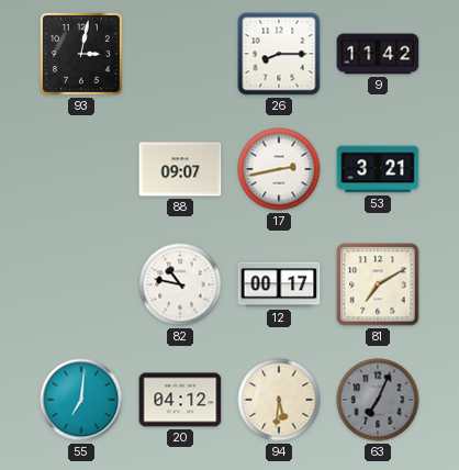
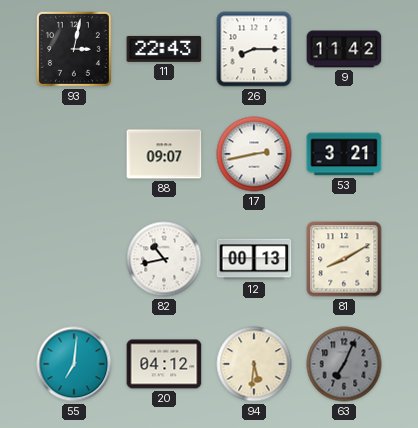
11: none -> 22:43 (164, 49)
82: 10:47 -> 10:43 (164, 259)
12: 00:17 -> 00:13 (254, 259)
81: 7:10 -> 8:10 (344, 259)
